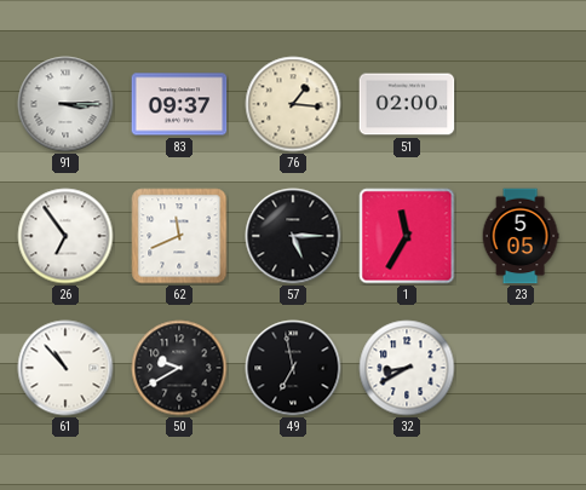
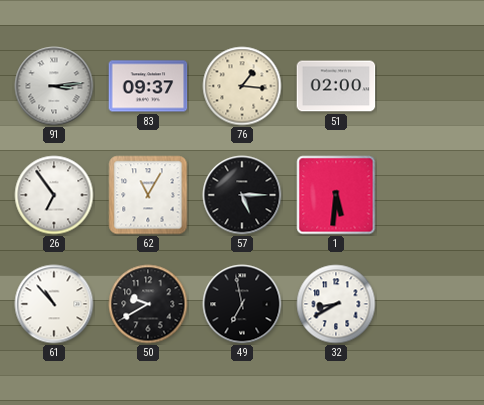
91: 3:15 -> 3:14 (54, 86)
62: 11:41 -> 11:05 (148, 195)
1: 11:35 -> 5:31 (336, 195)
23: 5:05 -> none (521, 236)
